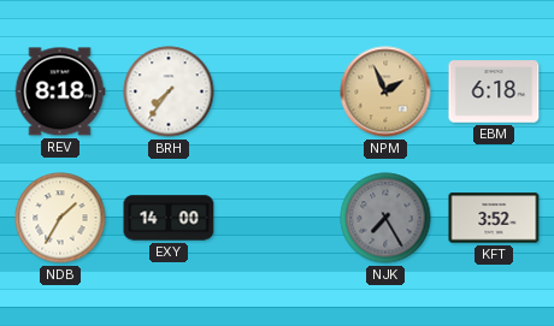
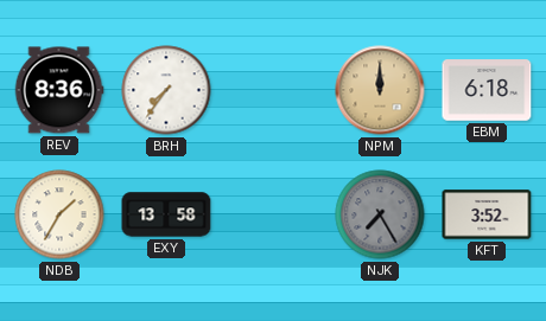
REV: 8:18 -> 8:36 (59, 90)
NPM: 1:56 -> 12:00 (380, 90)
EXY: 14:00 -> 13:58 (166, 214)
